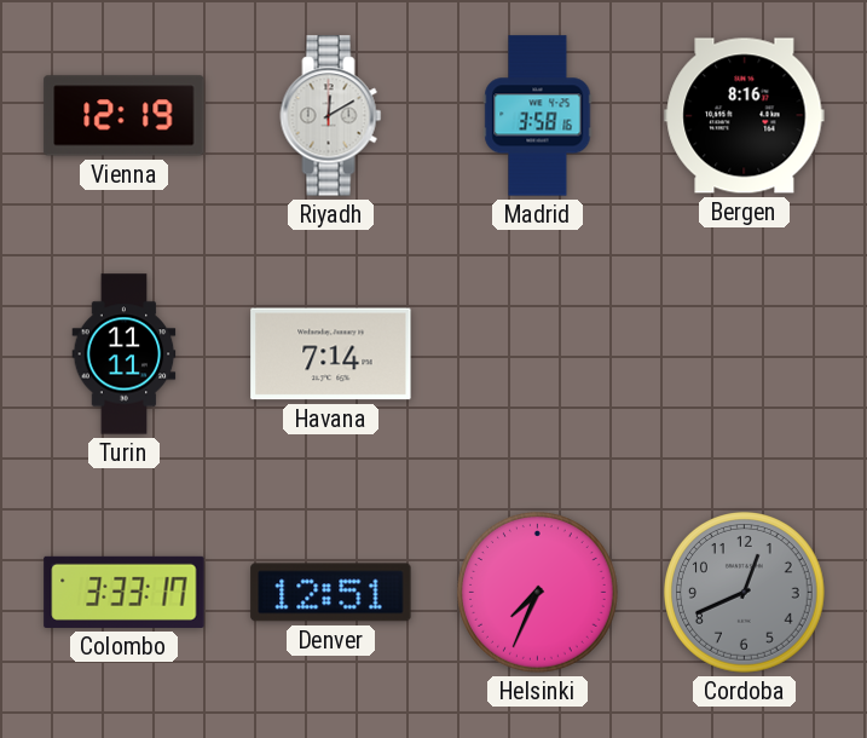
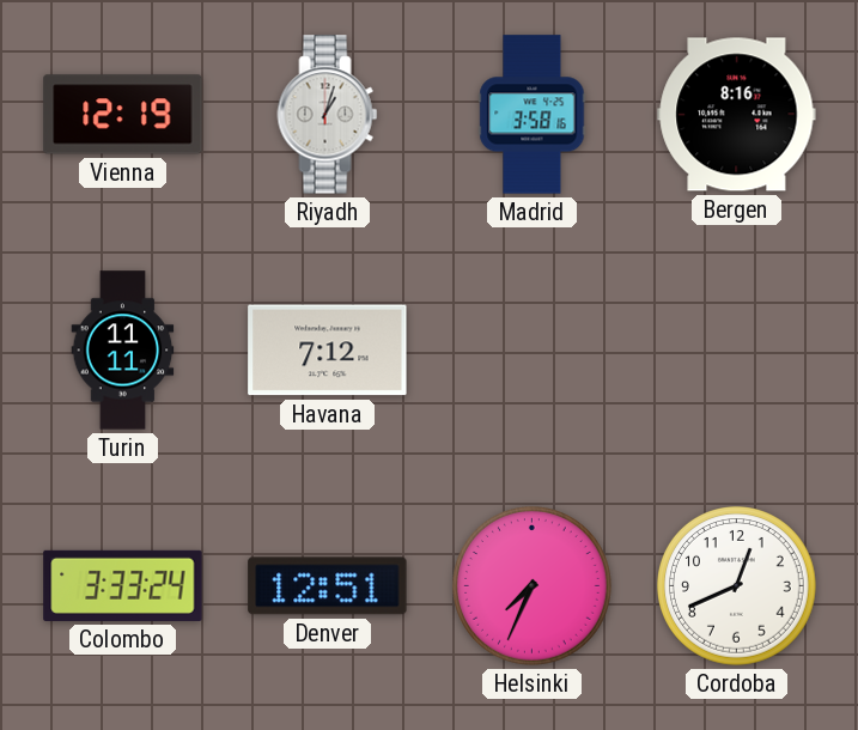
Riyadh: 12:10 -> 1:03 (328, 115)
Havana: 7:14 -> 7:12 (328, 351)
Colombo: 3:33:17 -> 3:33:24 (123, 585)
Cordoba dial: grey -> white (737, 586)
